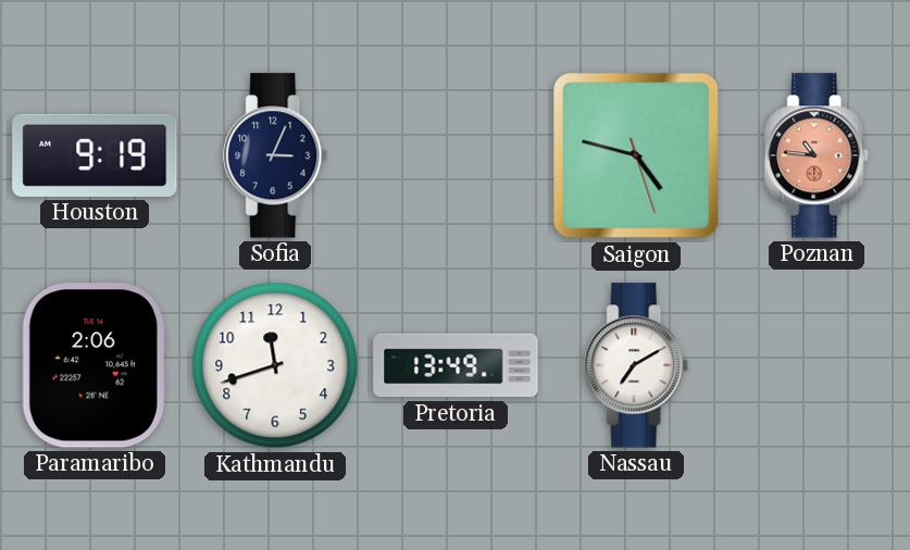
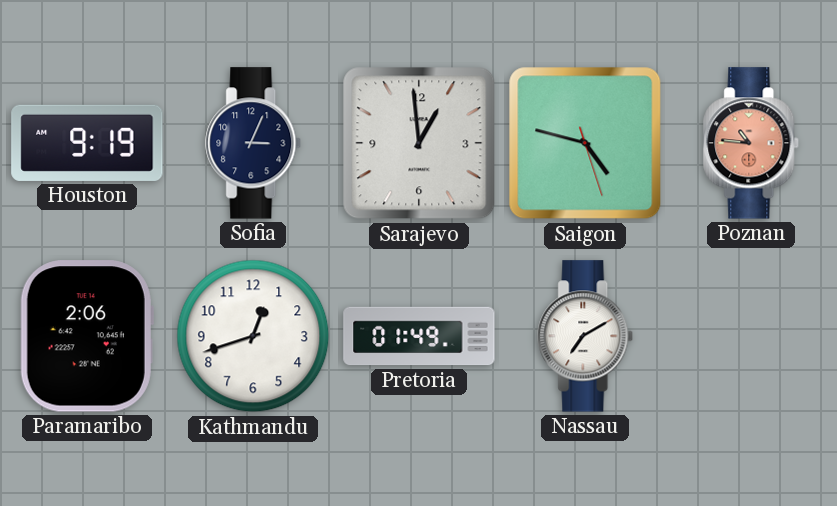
Sarajevo: none -> 12:59 (419, 143)
Kathmandu: 11:42 -> 12:42 (253, 336)
Pretoria: 13:49 -> 01:49 (419, 336)
